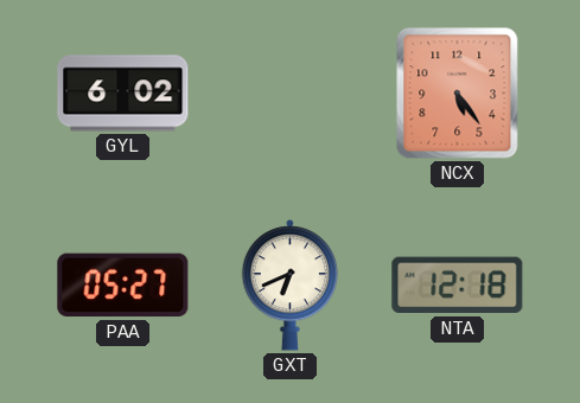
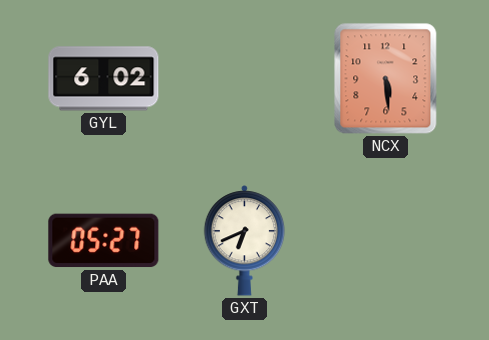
NCX: 5:24 -> 5:29 (386, 79)
NTA: 12:18 -> none (458, 286)
